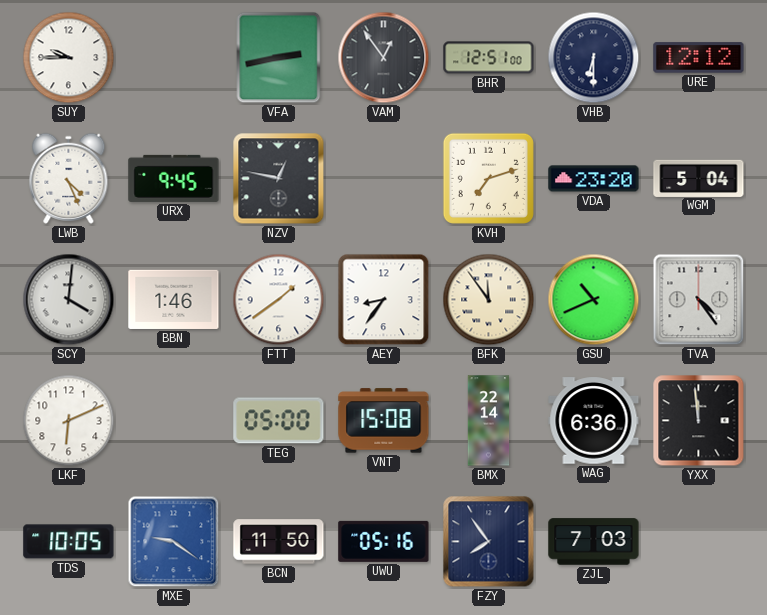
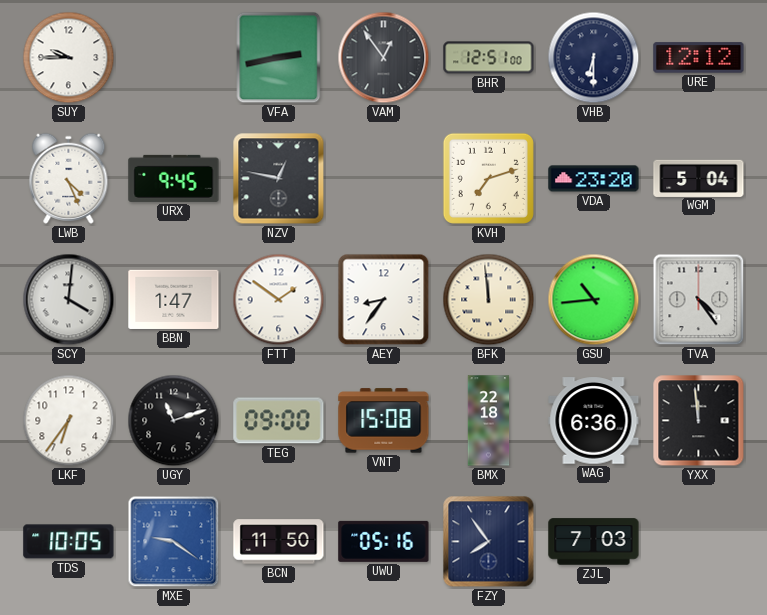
BBN: 1:46 -> 1:47 (174, 299)
FTT: 1:39 -> 1:51 (279, 300)
BFK: 11:54 -> 11:59 (489, 300)
GSU: 10:41 -> 10:44 (594, 300)
LKF: 6:11 -> 6:36 (69, 421)
UGY: none -> 11:12 (174, 421)
TEG: 05:00 -> 09:00 (279, 421)
BMX: 22:14 -> 22:18 (489, 421)
